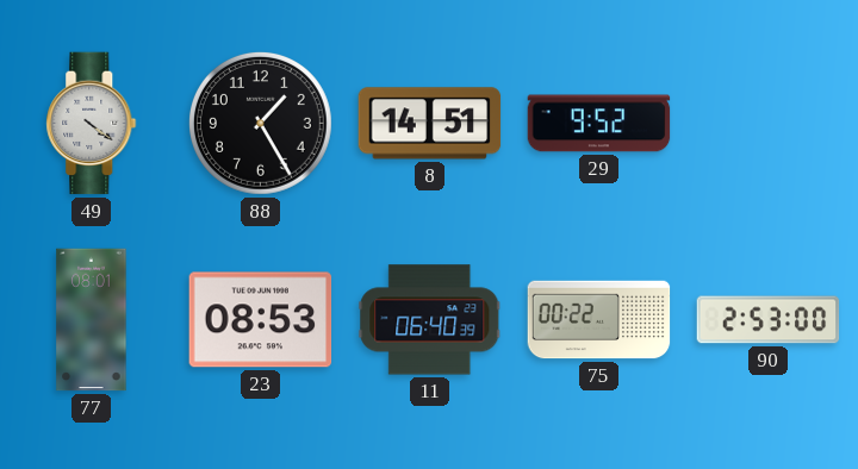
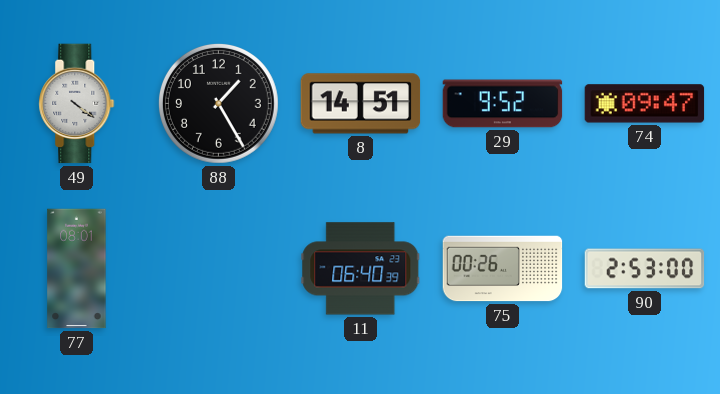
74: none -> 09:47 (645, 104)
23: 08:53 -> none (261, 320)
75: 00:22 -> 00:26 (503, 269)
